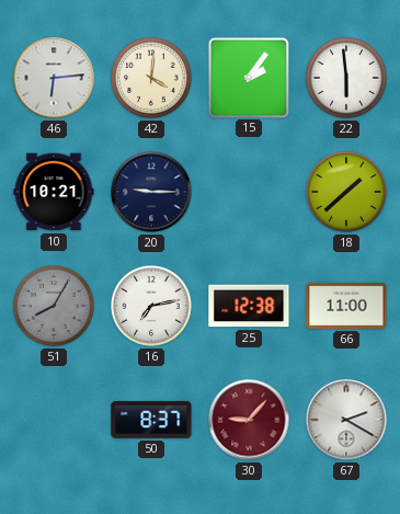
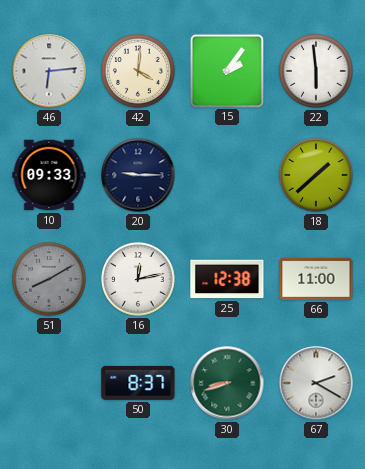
10: 10:21 -> 09:33 (49, 175)
51: 8:05 -> 8:10 (49, 279)
16: 7:13 -> 12:13 (138, 279)
30: 9:07 -> 8:42 (227, 383)
30 dial: burgundy -> green (227, 383)
